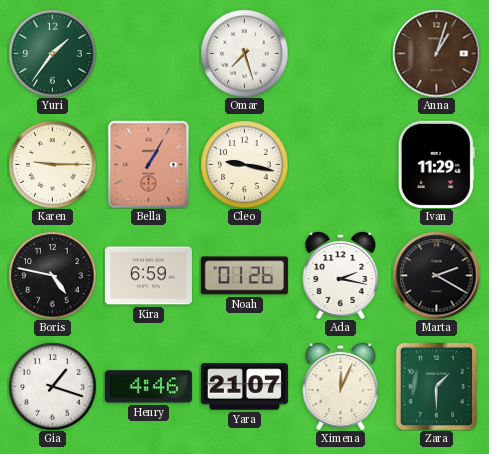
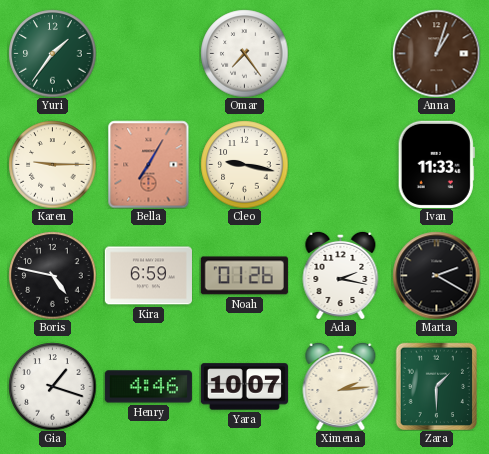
Omar: 7:27 -> 7:24 (244, 53)
Bella: 1:05 -> 7:05 (149, 164)
Ivan: 11:29 -> 11:33 (436, 164)
Yara: 21:07 -> 10:07 (244, 387)
Ximena: 12:04 -> 2:14 (341, 386)
